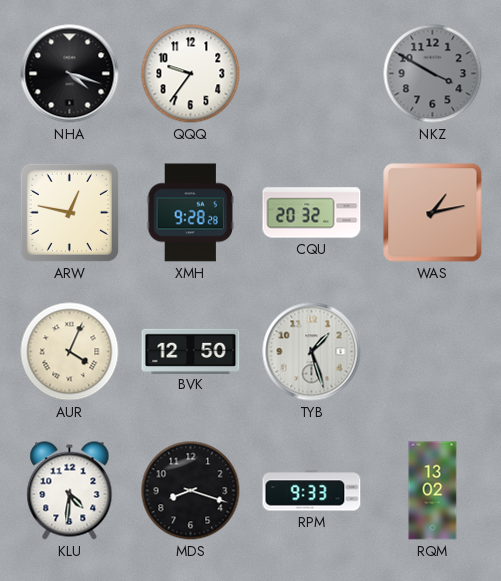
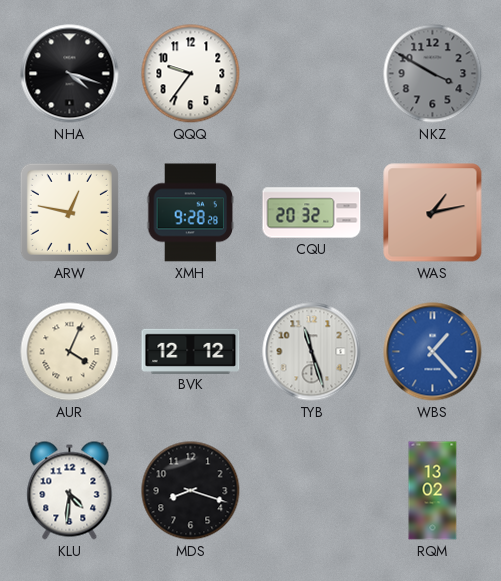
BVK: 12:50 -> 12:12 (191, 351)
TYB: 1:27 -> 11:27 (312, 352)
WBS: none -> 1:23 (433, 352)
RPM: 9:33 -> none (312, 491)
